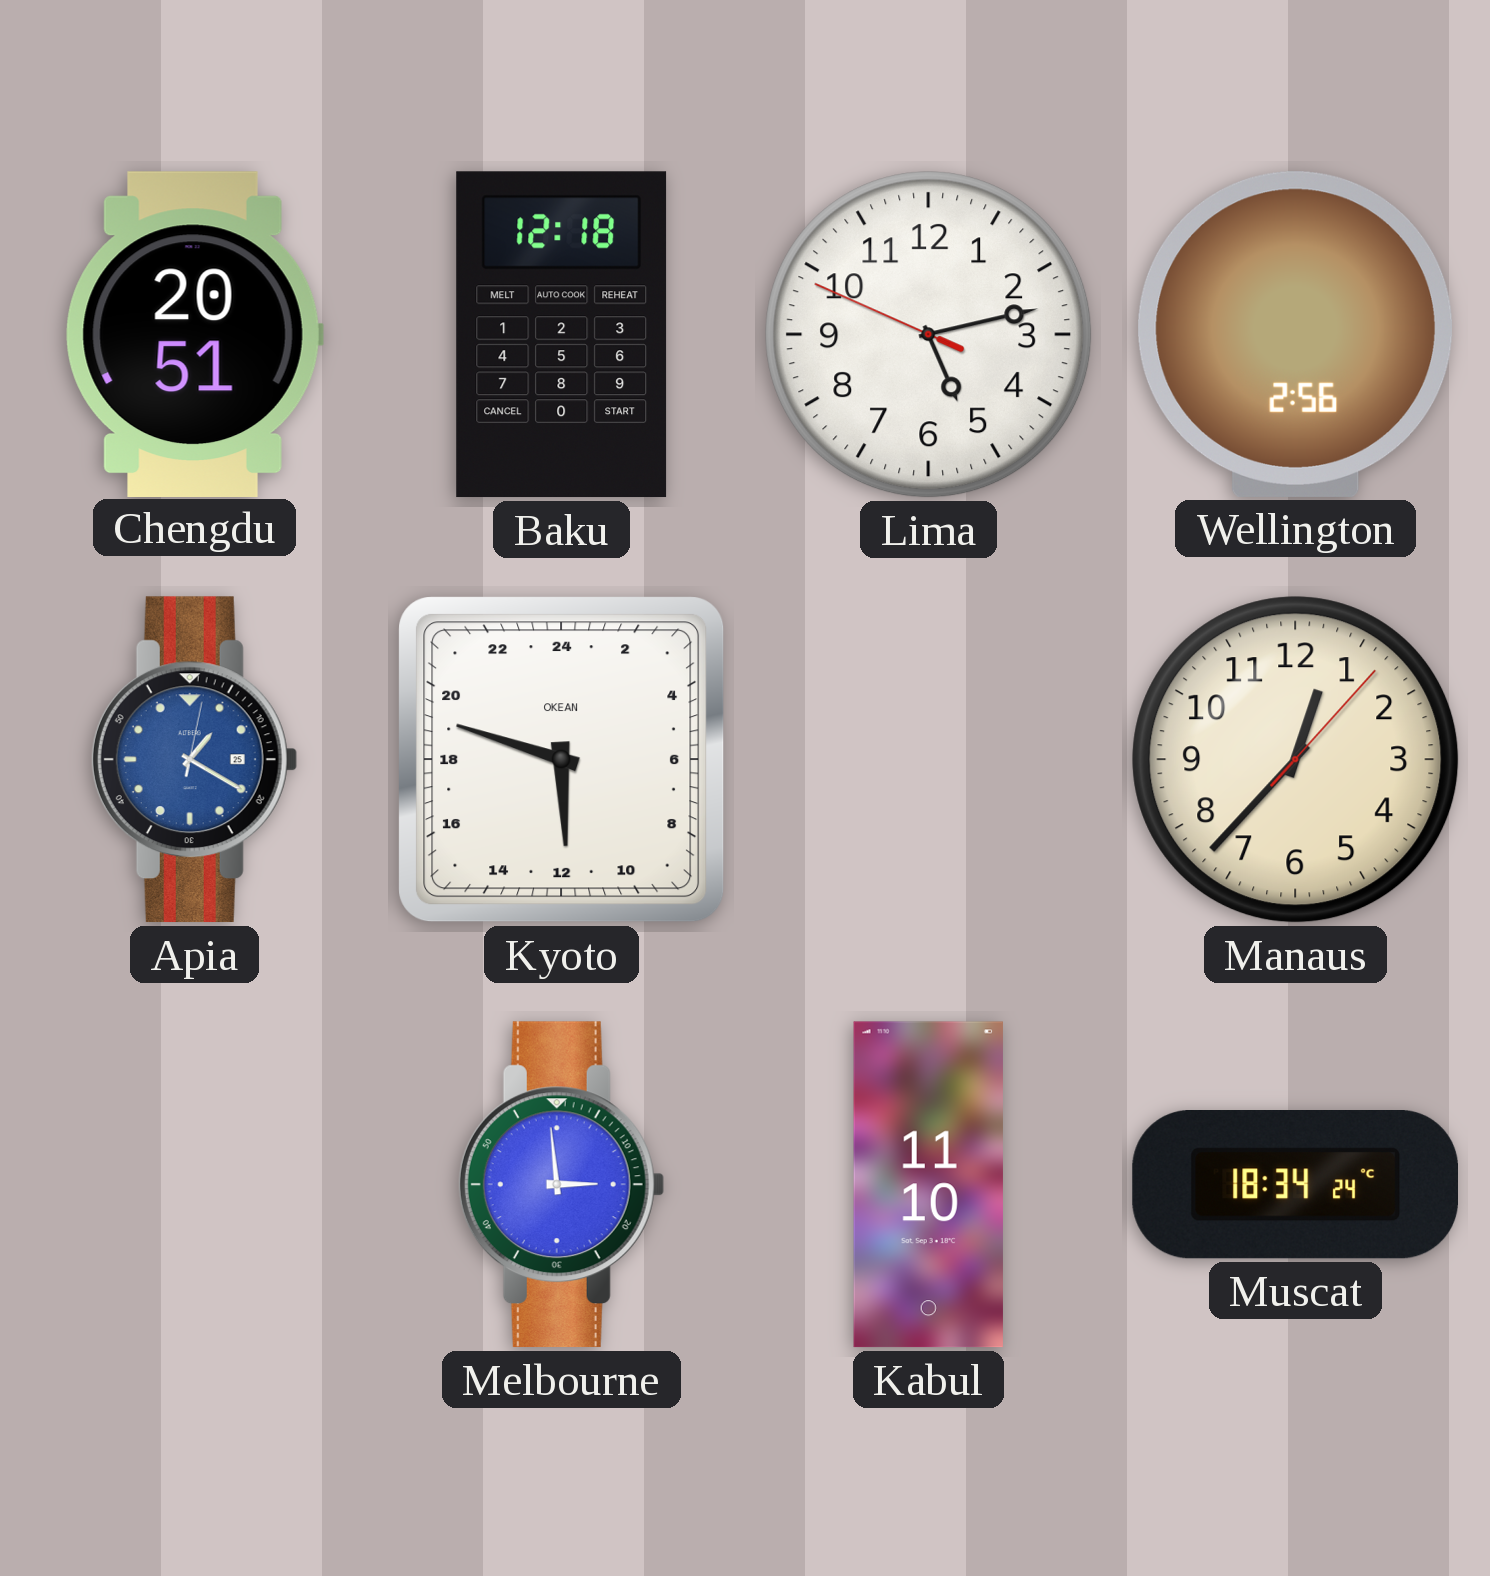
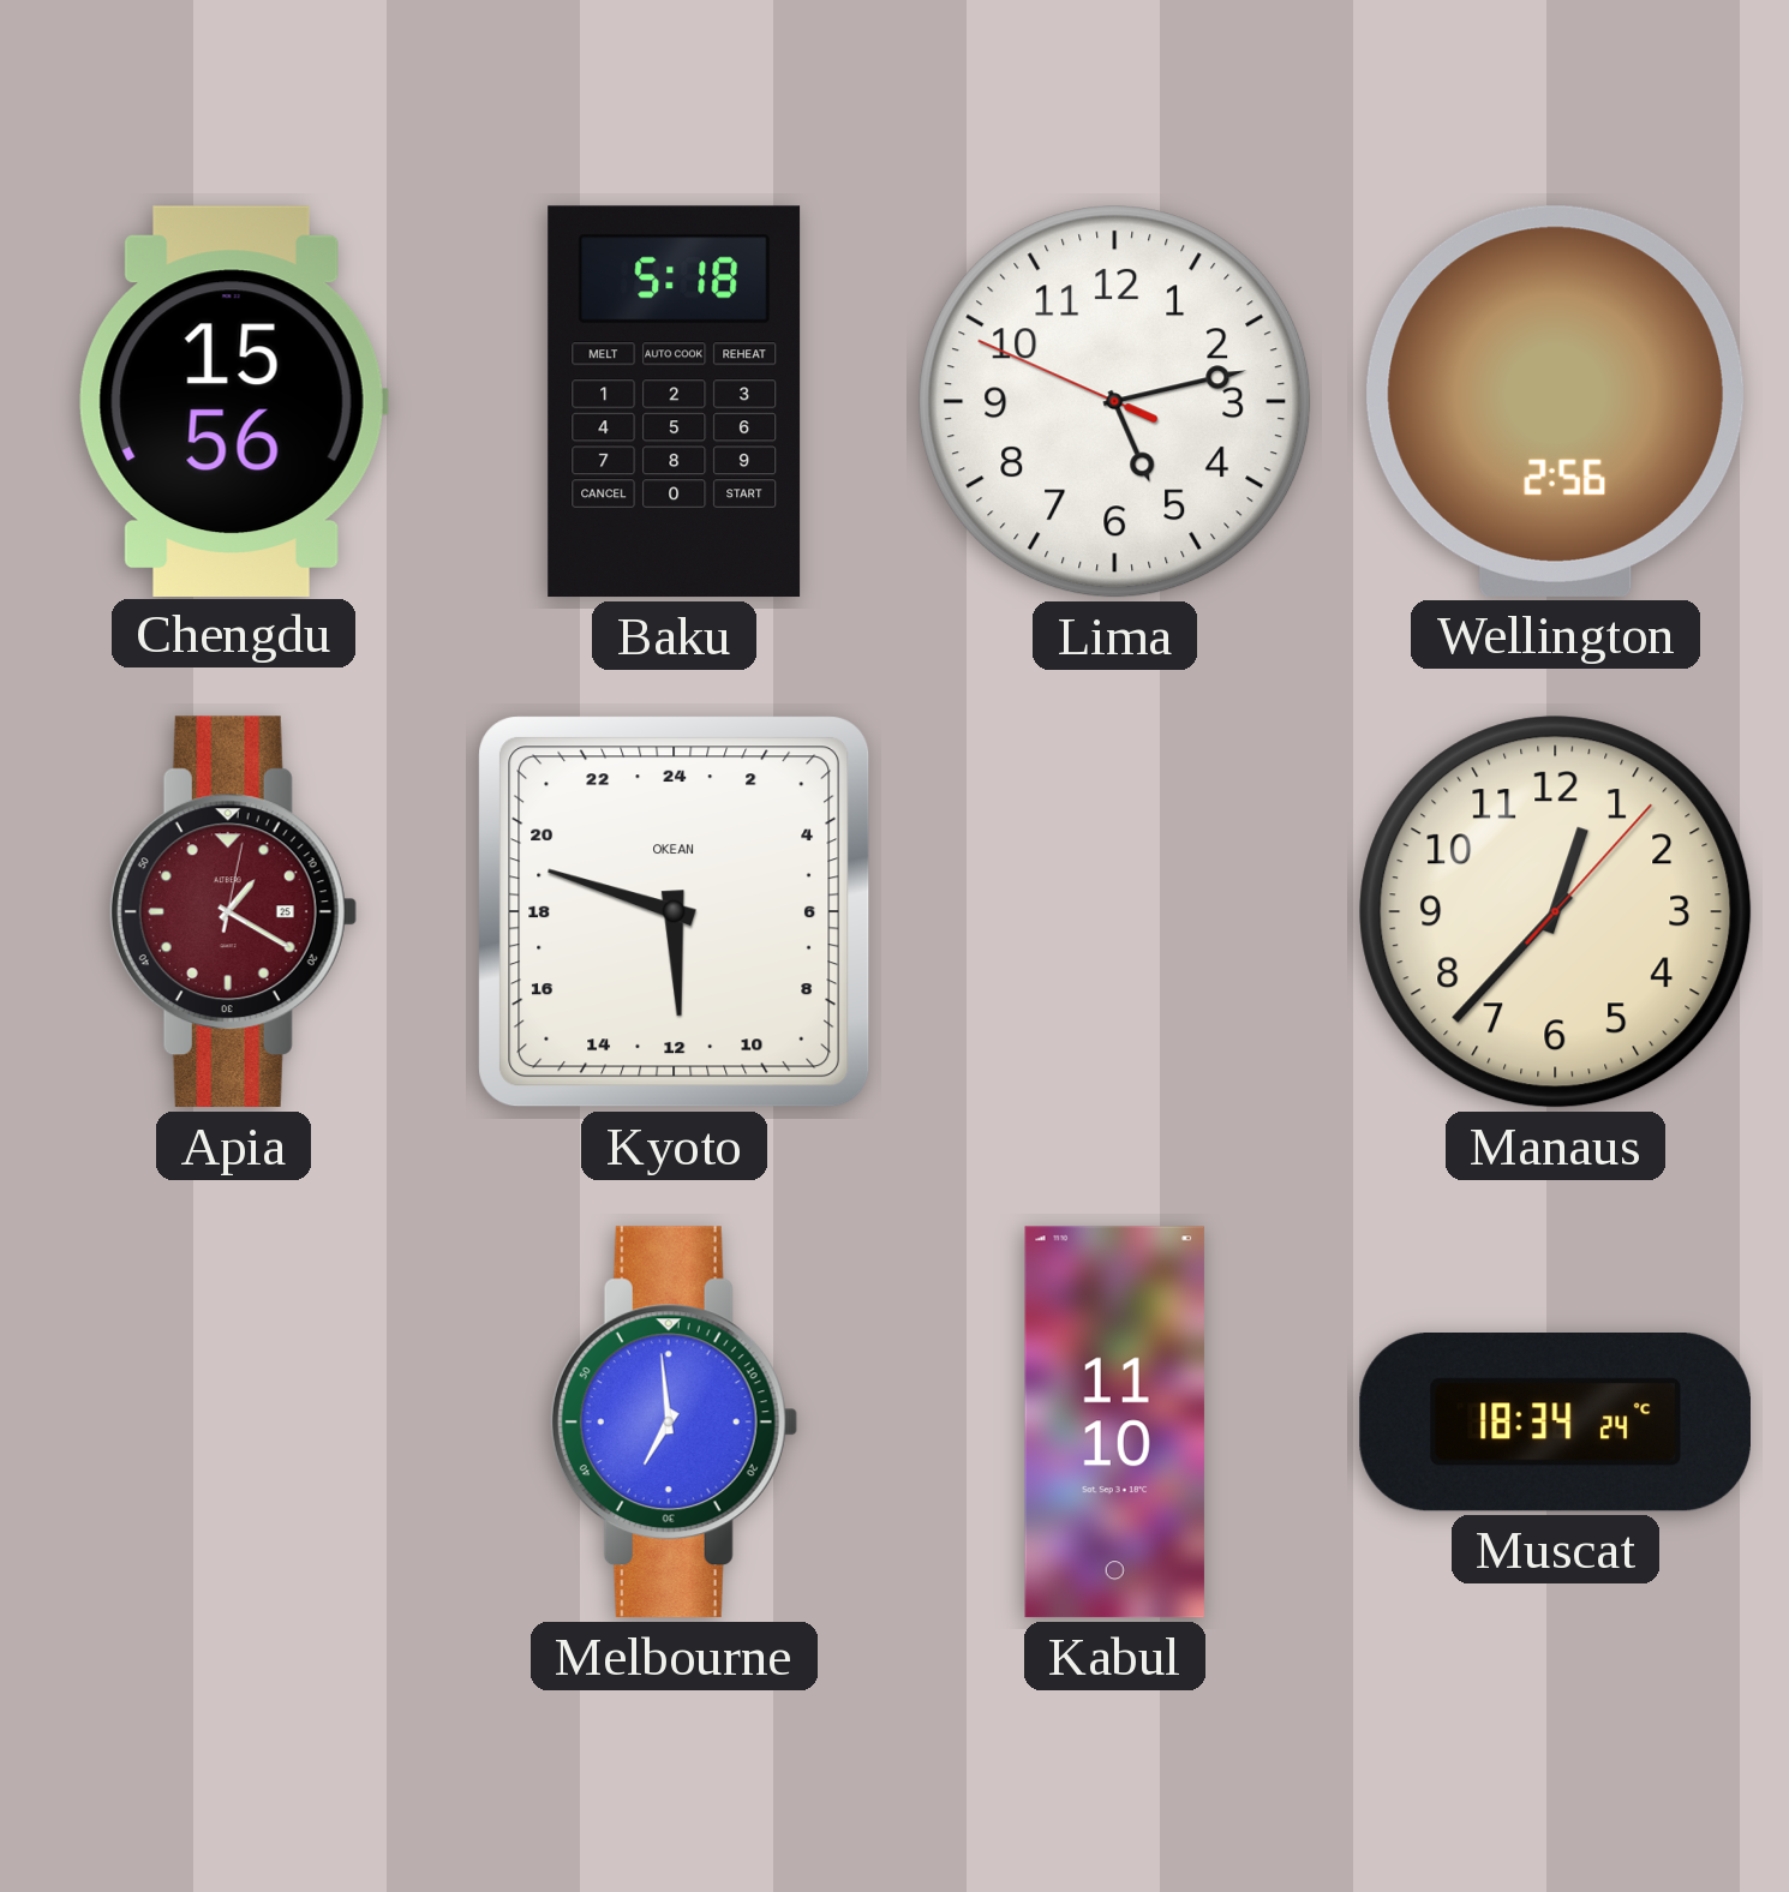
Chengdu: 20:51 -> 15:56 (233, 401)
Baku: 12:18 -> 5:18 (675, 402)
Apia dial: blue -> burgundy (233, 912)
Melbourne: 2:59 -> 6:59 (674, 1423)
